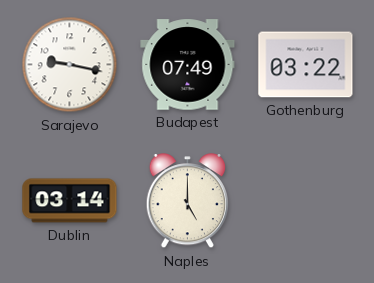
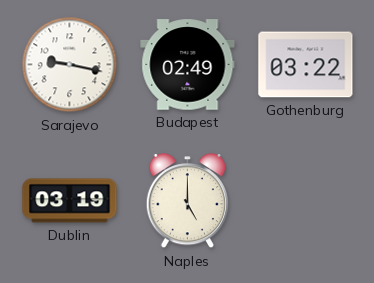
Budapest: 07:49 -> 02:49 (188, 65)
Dublin: 03:14 -> 03:19 (70, 201)
